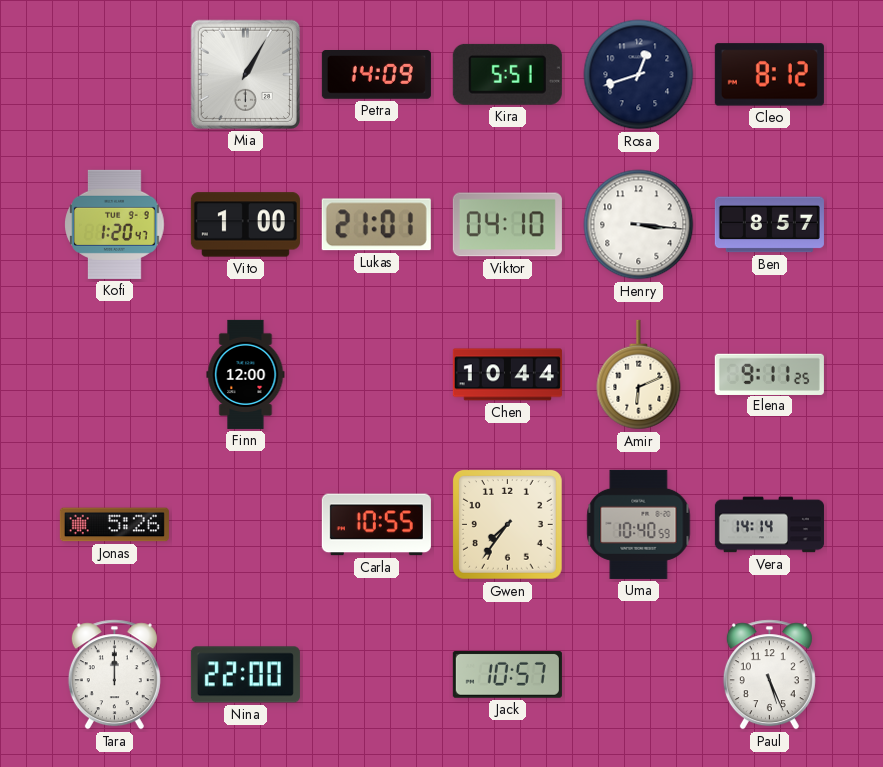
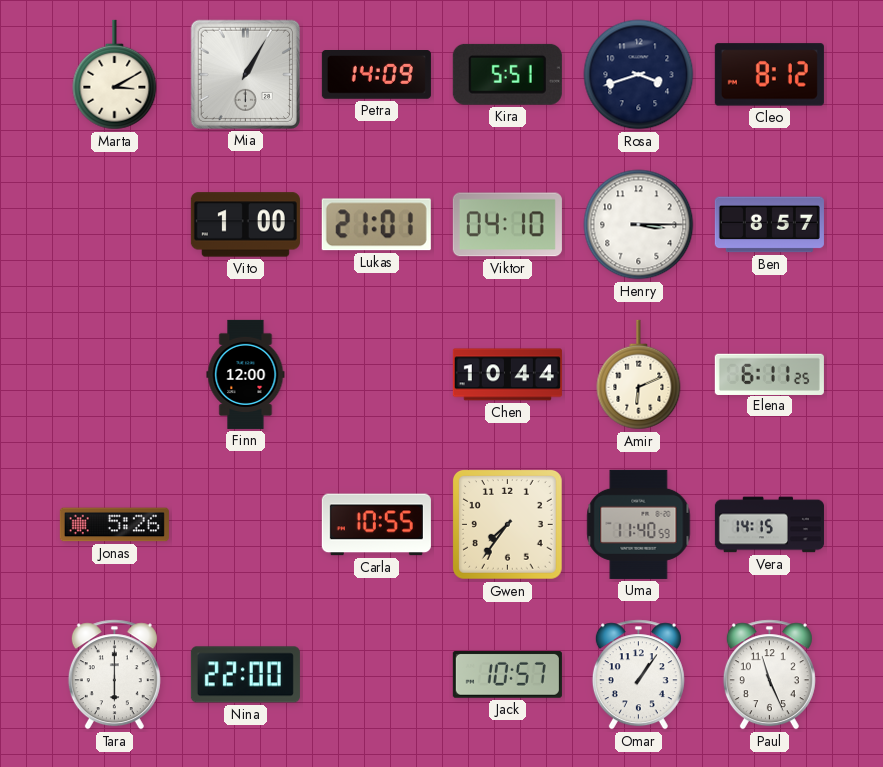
Marta: none -> 3:10 (115, 75)
Rosa: 12:42 -> 3:42 (639, 75)
Kofi: 1:20 -> none (115, 224)
Henry: 3:16 -> 3:15 (639, 225)
Elena: 9:11 -> 6:11 (769, 374)
Uma: 10:40 -> 11:40 (639, 524)
Vera: 14:14 -> 14:15 (769, 525)
Tara: 12:00 -> 6:00 (114, 675)
Omar: none -> 1:06 (638, 675)
Paul: 5:26 -> 11:26 (769, 675)
